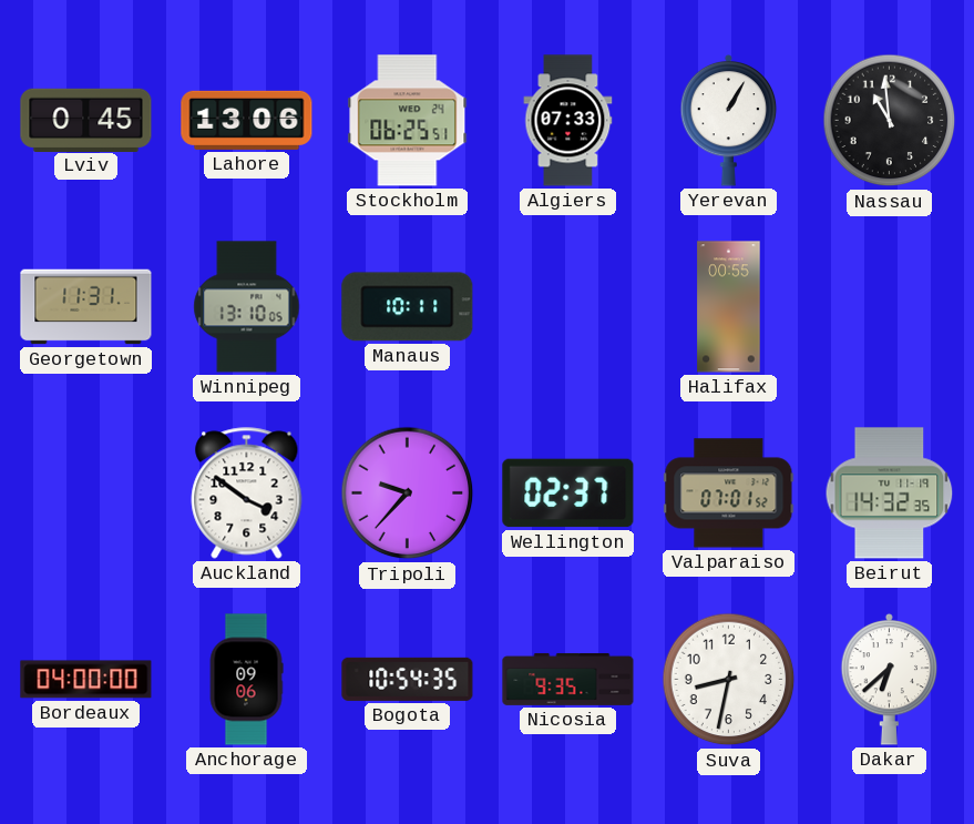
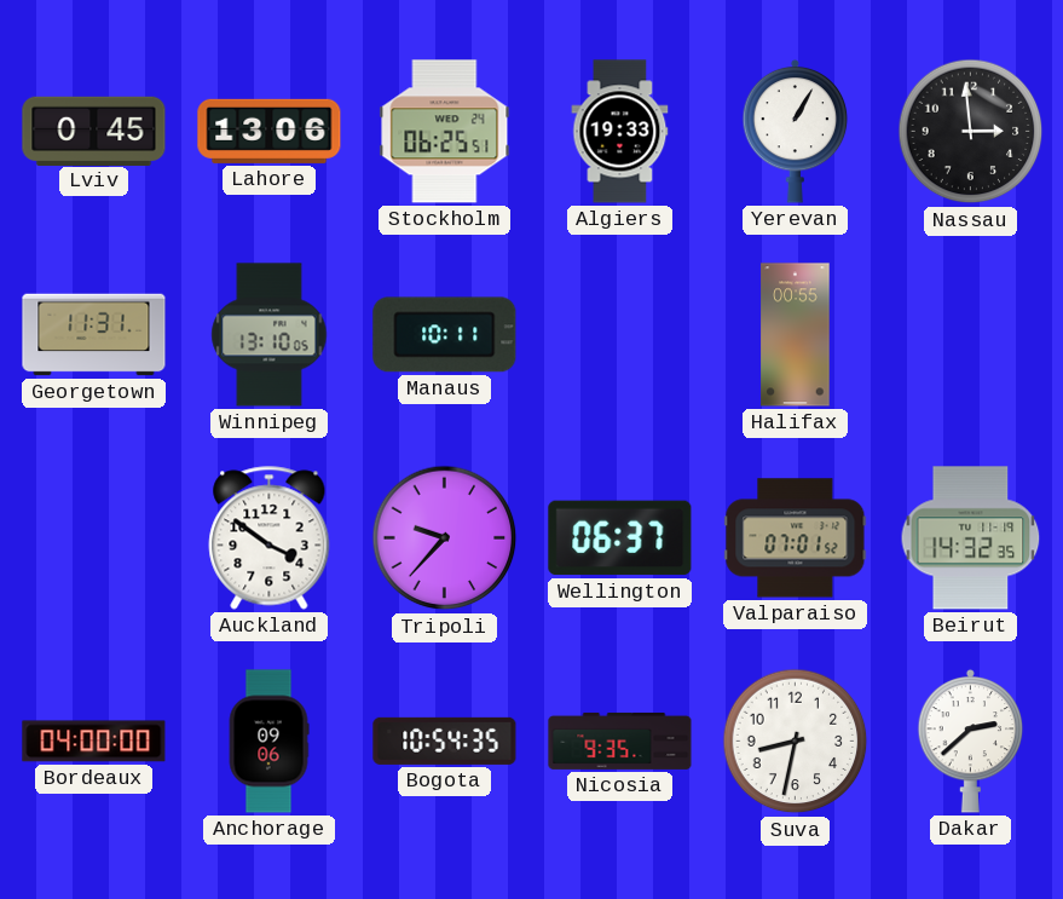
Algiers: 07:33 -> 19:33 (620, 132)
Nassau: 10:59 -> 2:59 (971, 132)
Wellington: 02:37 -> 06:37 (620, 538)
Dakar: 6:38 -> 2:38 (971, 740)
